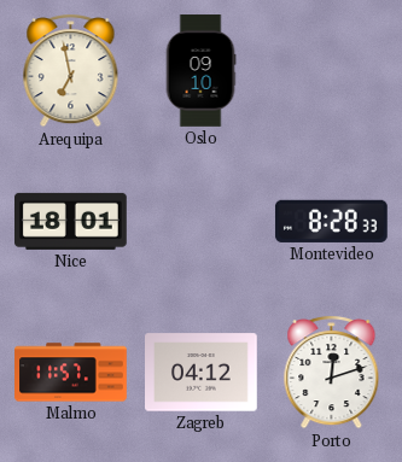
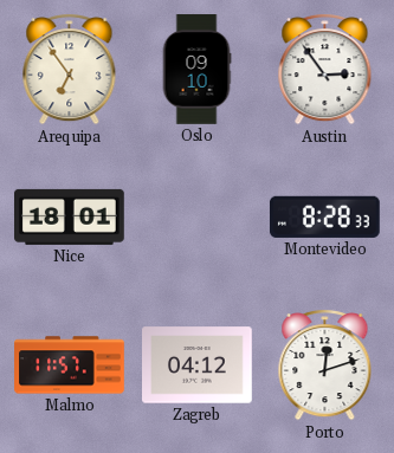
Arequipa: 6:58 -> 6:54 (70, 70)
Austin: none -> 2:54 (325, 70)
